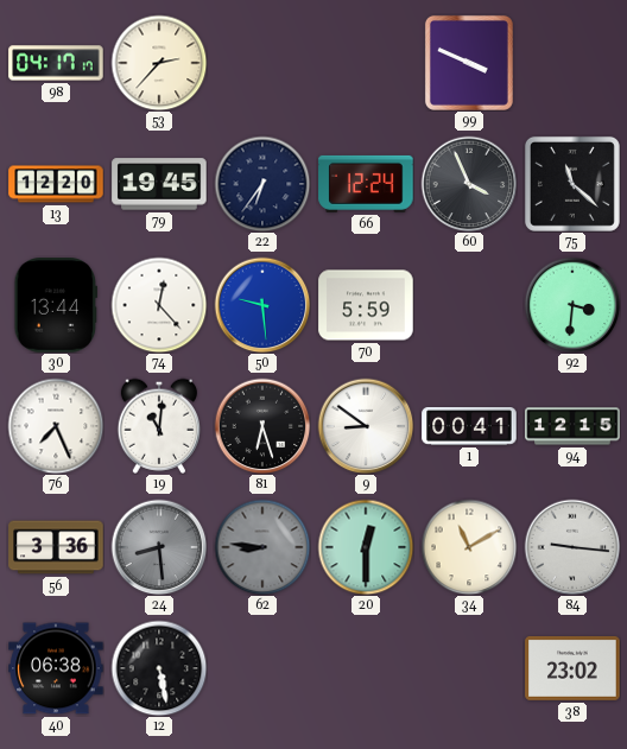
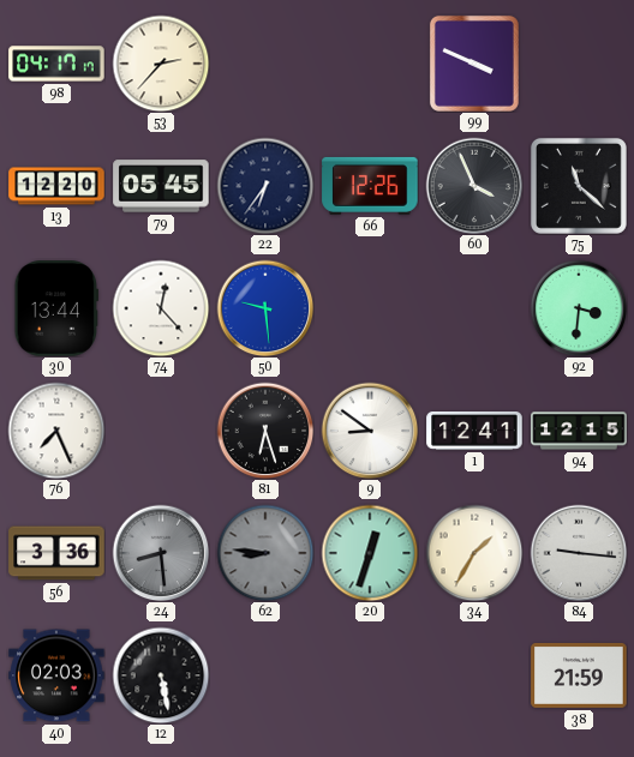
79: 19:45 -> 05:45 (161, 186)
66: 12:24 -> 12:26 (370, 186)
70: 5:59 -> none (366, 305)
19: 11:01 -> none (158, 426)
1: 00:41 -> 12:41 (474, 432)
20: 12:30 -> 12:33 (370, 553)
34: 11:10 -> 1:35 (474, 553)
40: 06:38 -> 02:03 (56, 675)
38: 23:02 -> 21:59 (579, 675)
